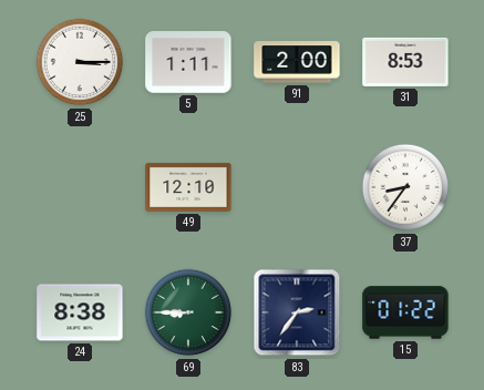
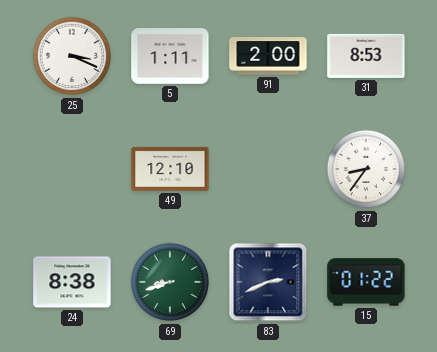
25: 3:15 -> 3:19 (72, 56)
69: 8:45 -> 8:42 (170, 282)
83: 2:36 -> 2:41 (268, 282)
